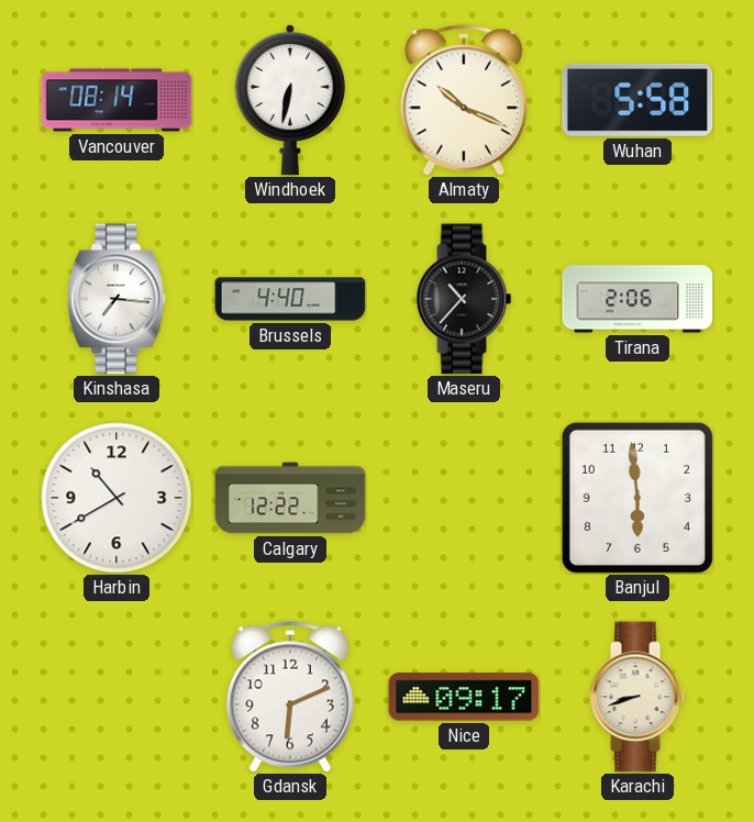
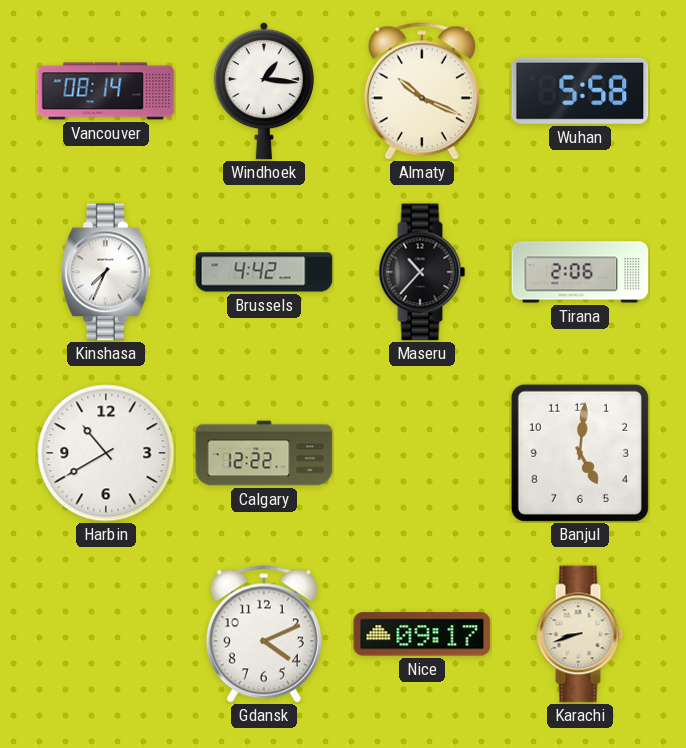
Windhoek: 6:32 -> 1:16 (264, 91)
Kinshasa: 7:16 -> 7:34 (106, 272)
Brussels: 4:40 -> 4:42 (264, 272)
Banjul: 5:59 -> 5:01 (580, 453)
Gdansk: 6:11 -> 4:11 (264, 634)
